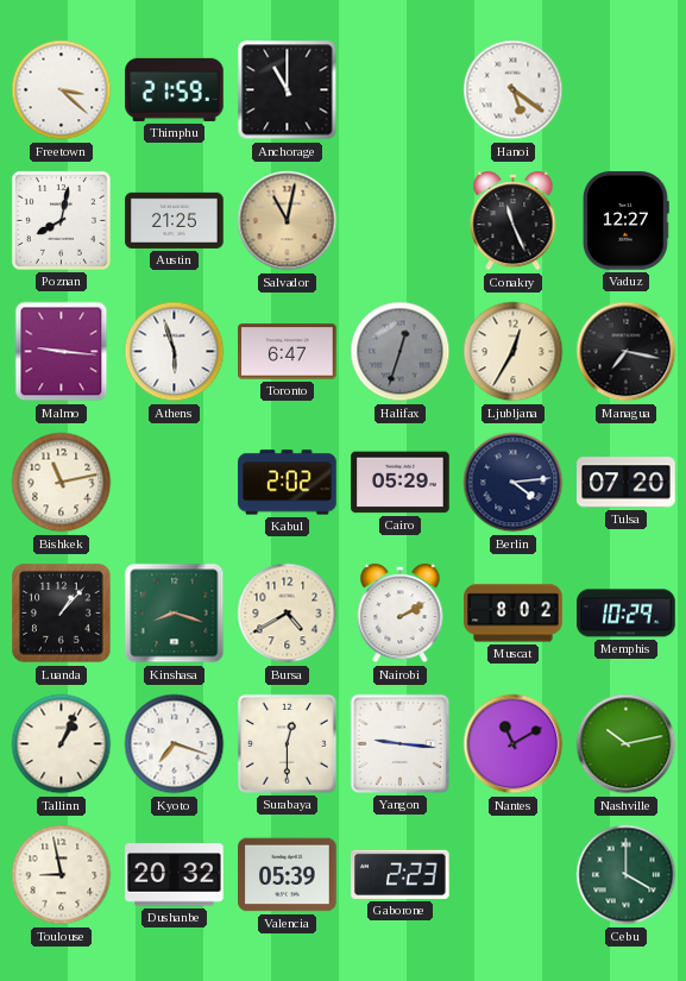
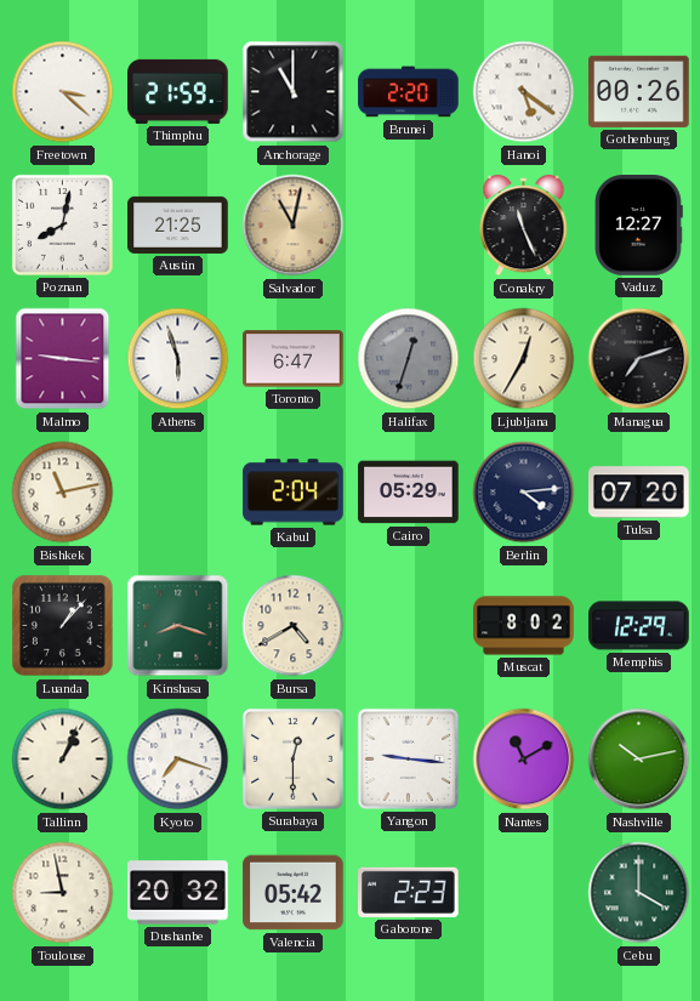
Brunei: none -> 2:20 (409, 92)
Gothenburg: none -> 00:26 (639, 91)
Managua: 7:17 -> 7:12 (639, 359)
Kabul: 2:02 -> 2:04 (294, 493)
Nairobi: 2:10 -> none (401, 615)
Memphis: 10:29 -> 12:29 (639, 626)
Valencia: 05:39 -> 05:42 (294, 893)
